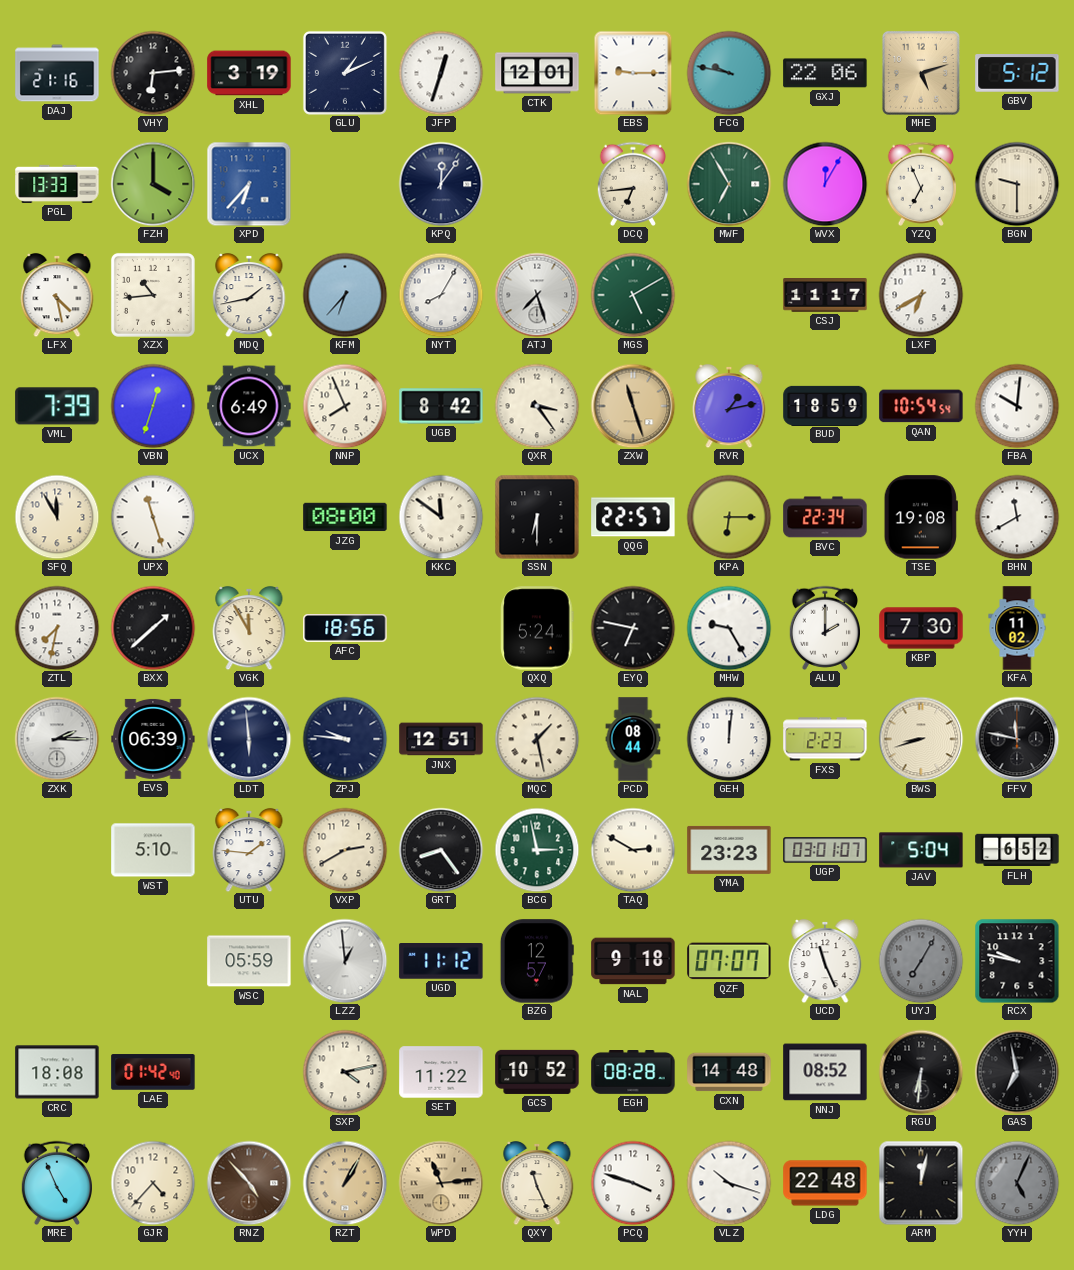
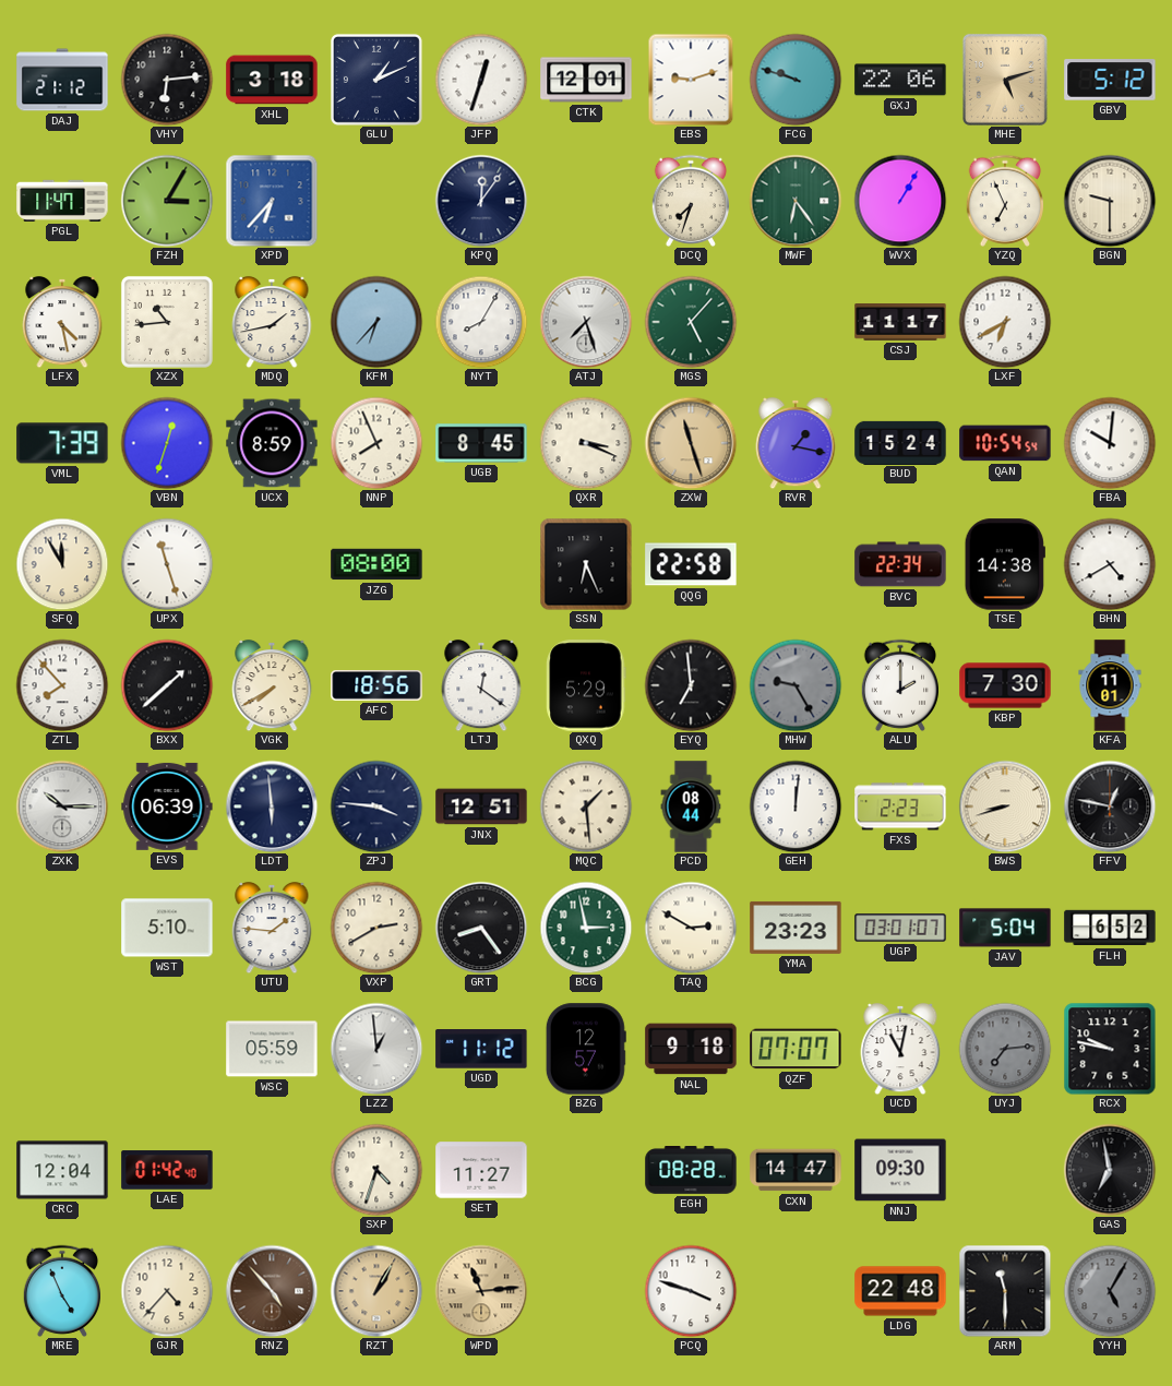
DAJ: 21:16 -> 21:12 (62, 80)
XHL: 3:19 -> 3:18 (272, 80)
EBS: 9:15 -> 9:12 (691, 80)
FCG: 9:47 -> 9:48 (796, 80)
PGL: 13:33 -> 11:47 (62, 201)
FZH: 4:00 -> 3:05 (167, 201)
DCQ: 6:44 -> 7:33 (690, 201)
MWF: 6:55 -> 6:24 (796, 201)
WVX: 12:05 -> 1:05 (900, 201)
MGS: 5:10 -> 5:07 (691, 322)
UCX: 6:49 -> 8:59 (272, 443)
UGB: 8:42 -> 8:45 (481, 443)
QXR: 3:24 -> 3:19 (586, 443)
RVR: 1:13 -> 1:17 (796, 443)
BUD: 18:59 -> 15:24 (900, 442)
KKC: 11:51 -> none (441, 517)
SSN: 6:30 -> 6:26 (586, 564)
QQG: 22:57 -> 22:58 (691, 564)
KPA: 6:15 -> none (729, 517)
TSE: 19:08 -> 14:38 (1005, 564)
BHN: 11:40 -> 4:40 (1110, 564)
ZTL: 7:32 -> 7:53 (62, 685)
VGK: 11:55 -> 7:40 (272, 685)
LTJ: none -> 12:21 (481, 685)
QXQ: 5:24 -> 5:29 (586, 685)
EYQ: 6:47 -> 6:59 (691, 685)
MHW dial: white -> grey (796, 685)
KFA: 11:02 -> 11:01 (1110, 685)
ZXK: 2:15 -> 10:15 (62, 806)
ZPJ: 9:46 -> 3:46 (376, 806)
MQC: 1:28 -> 1:29 (586, 806)
FFV: 11:47 -> 12:47 (1110, 806)
UCD: 11:26 -> 11:02 (900, 1049)
UYJ: 7:05 -> 7:14 (1005, 1049)
CRC: 18:08 -> 12:04 (62, 1170)
SXP: 4:13 -> 4:33 (376, 1170)
SET: 11:22 -> 11:27 (481, 1170)
GCS: 10:52 -> none (537, 1072)
CXN: 14:48 -> 14:47 (796, 1170)
NNJ: 08:52 -> 09:30 (900, 1170)
RGU: 6:31 -> none (921, 1072)
QXY: 11:26 -> none (537, 1183)
VLZ: 10:18 -> none (729, 1183)
ARM: 12:02 -> 11:30 (1005, 1291)
YYH: 5:04 -> 5:05 (1110, 1291)
